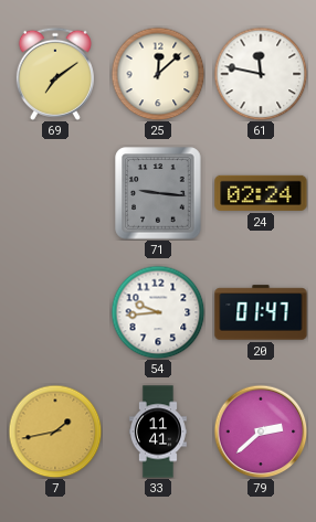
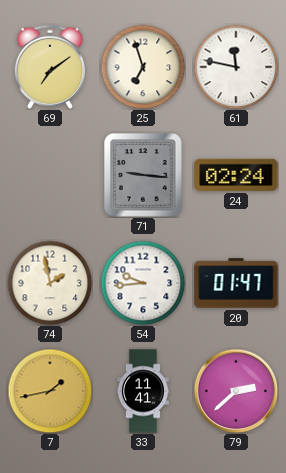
25: 12:08 -> 6:57 (143, 67)
74: none -> 1:58 (50, 283)
